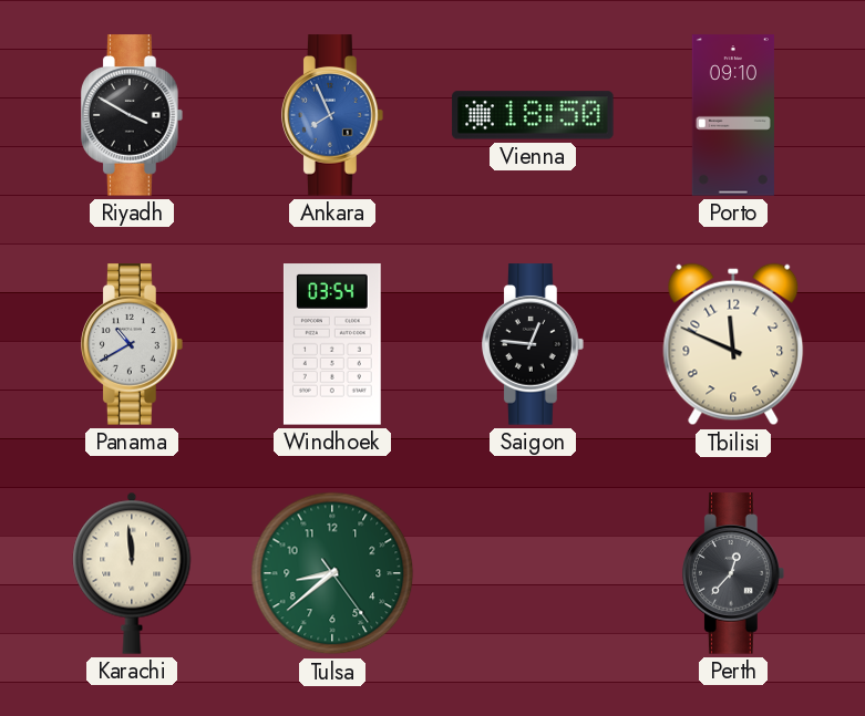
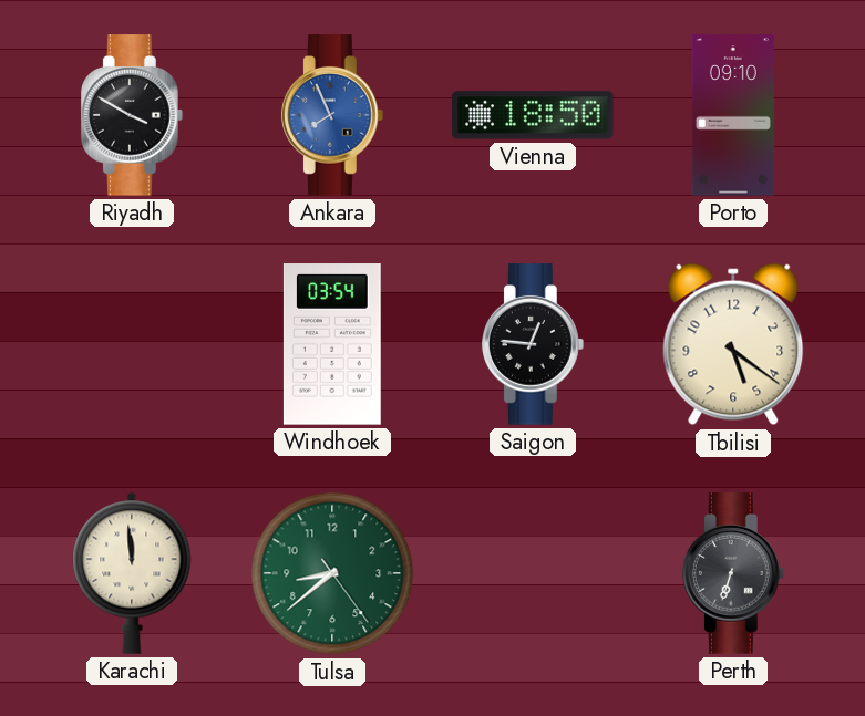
Panama: 10:40 -> none (133, 344)
Tbilisi: 11:49 -> 5:21 (733, 344)
Perth: 12:37 -> 6:33 (734, 573)
